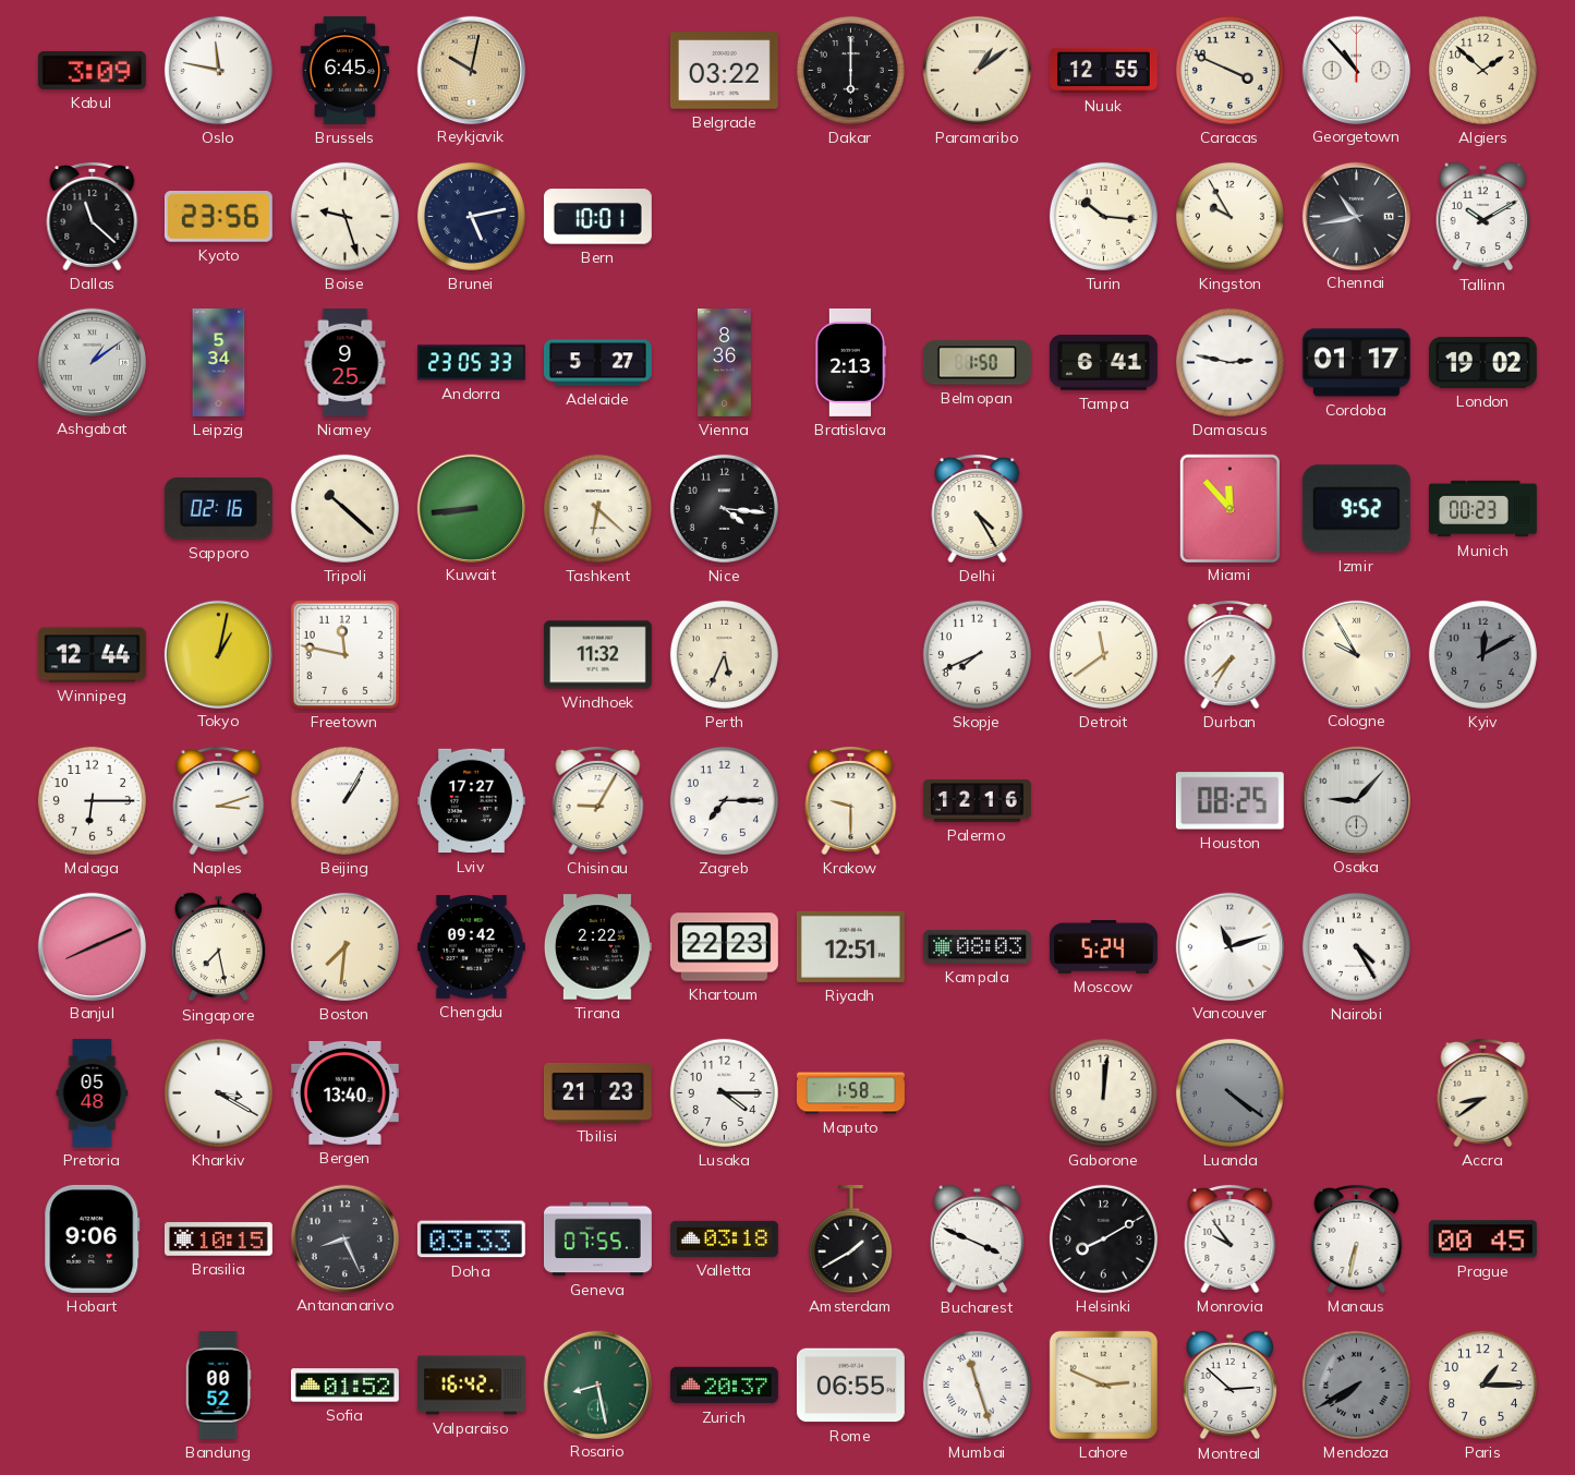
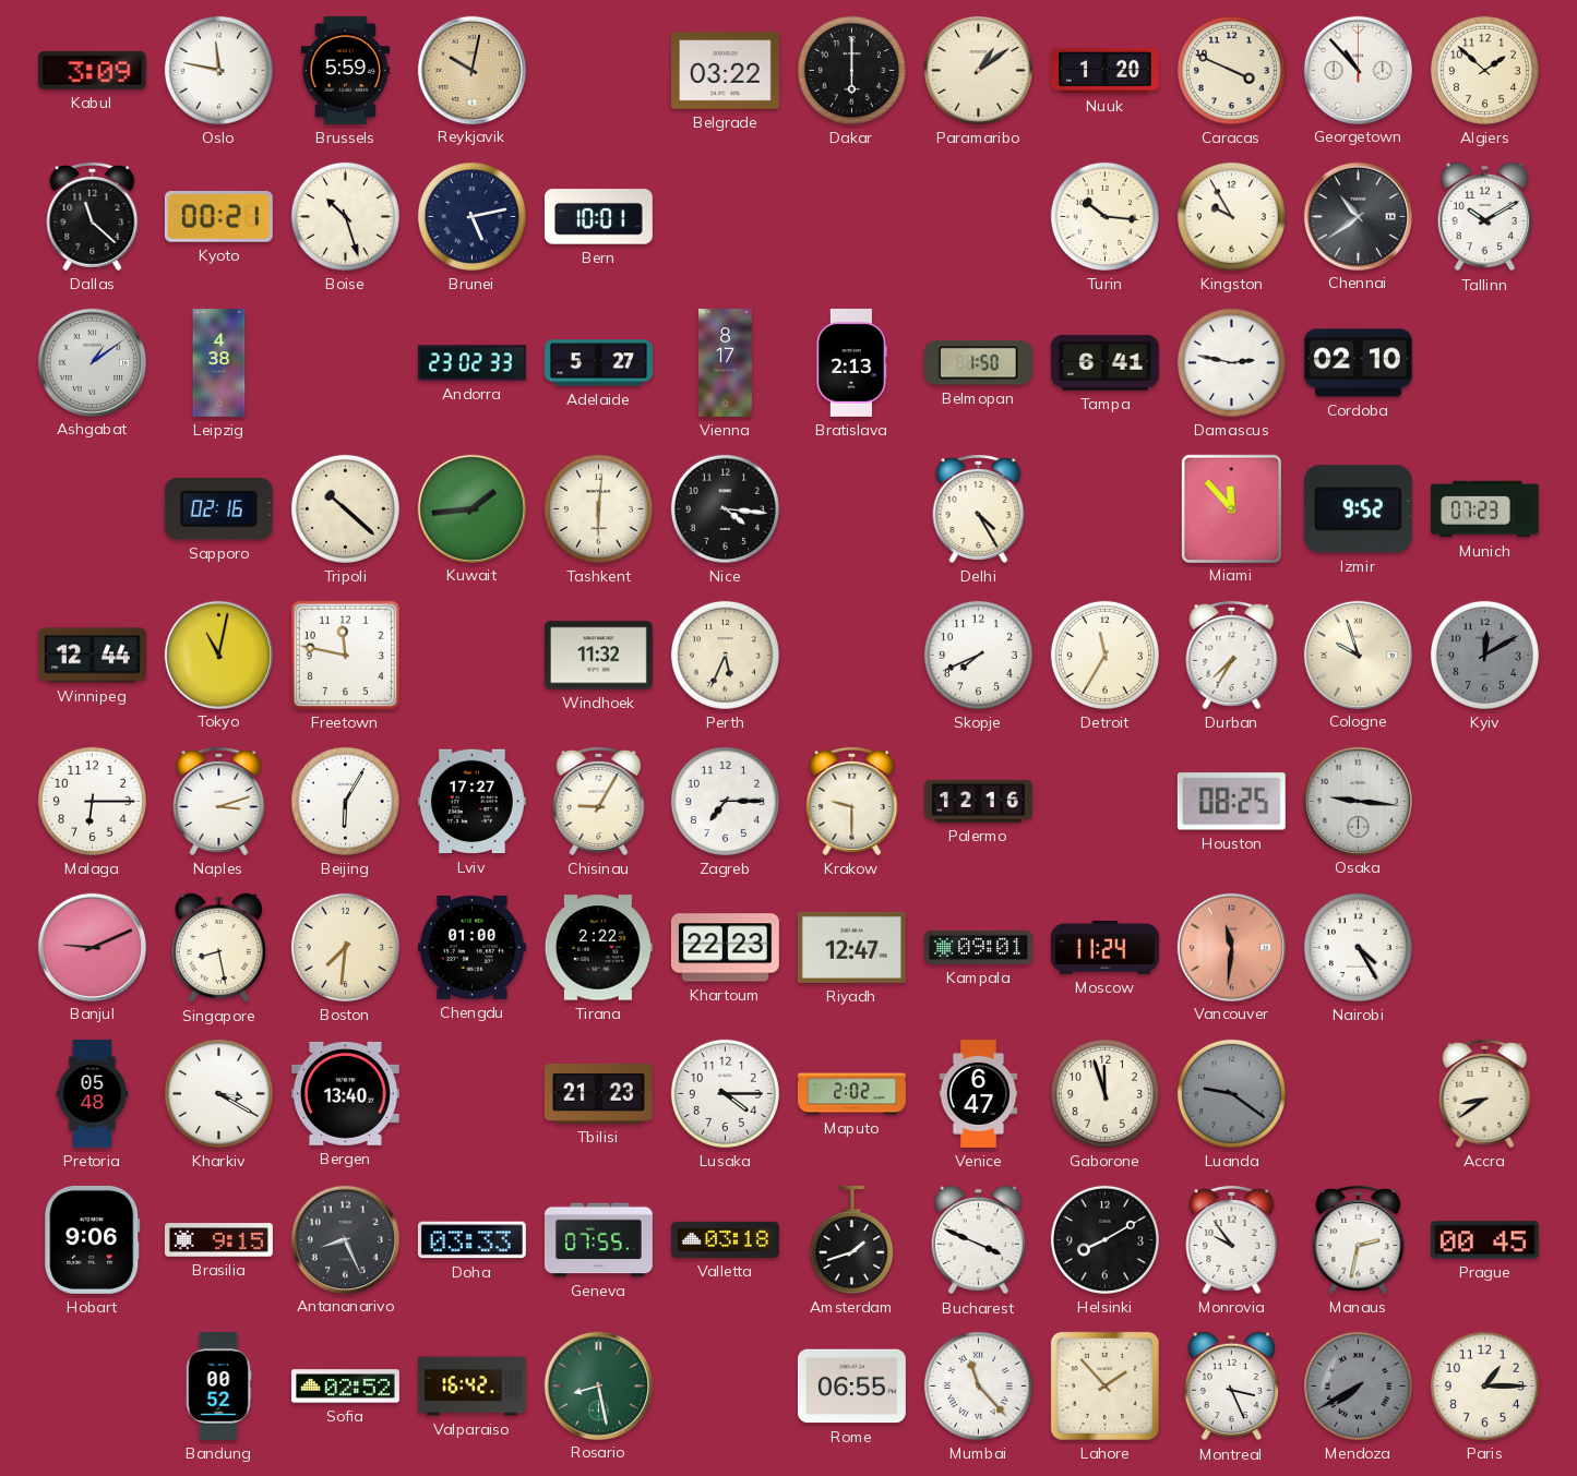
Brussels: 6:45 -> 5:59 (346, 70)
Nuuk: 12:55 -> 1:20 (1104, 70)
Kyoto: 23:56 -> 00:21 (218, 217)
Boise: 9:27 -> 10:27 (345, 216)
Chennai: 10:43 -> 10:39 (1358, 216)
Leipzig: 5:34 -> 4:38 (219, 363)
Niamey: 9:25 -> none (346, 363)
Andorra: 23:05 -> 23:02 (471, 363)
Vienna: 8:36 -> 8:17 (726, 363)
Cordoba: 01:17 -> 02:10 (1358, 363)
London: 19:02 -> none (1482, 363)
Kuwait: 8:44 -> 1:44 (471, 508)
Tashkent: 6:22 -> 6:01 (598, 508)
Munich: 00:23 -> 07:23 (1484, 509)
Tokyo: 1:02 -> 11:02 (218, 655)
Detroit: 11:39 -> 11:35 (1104, 655)
Cologne: 9:55 -> 9:57 (1358, 655)
Beijing: 1:05 -> 6:05 (345, 801)
Osaka: 9:07 -> 9:16 (1358, 801)
Banjul: 8:11 -> 9:11 (92, 947)
Singapore: 7:28 -> 8:28 (219, 948)
Chengdu: 09:42 -> 01:00 (471, 948)
Riyadh: 12:51 -> 12:47 (851, 947)
Kampala: 08:03 -> 09:01 (978, 947)
Moscow: 5:24 -> 11:24 (1104, 947)
Vancouver: 11:12 -> 11:31 (1231, 947)
Vancouver dial: white -> salmon (1231, 947)
Maputo: 1:58 -> 2:02 (852, 1094)
Venice: none -> 6:47 (979, 1094)
Gaborone: 12:01 -> 11:57 (1104, 1093)
Luanda: 4:21 -> 9:21 (1231, 1093)
Brasilia: 10:15 -> 9:15 (218, 1240)
Amsterdam: 1:40 -> 1:42 (851, 1239)
Manaus: 6:32 -> 2:32 (1359, 1239)
Sofia: 01:52 -> 02:52 (345, 1387)
Zurich: 20:37 -> none (724, 1386)
Mumbai: 11:27 -> 11:23 (978, 1385)
Lahore: 2:49 -> 1:53 (1104, 1385)
Montreal: 2:52 -> 3:26 (1232, 1387)
